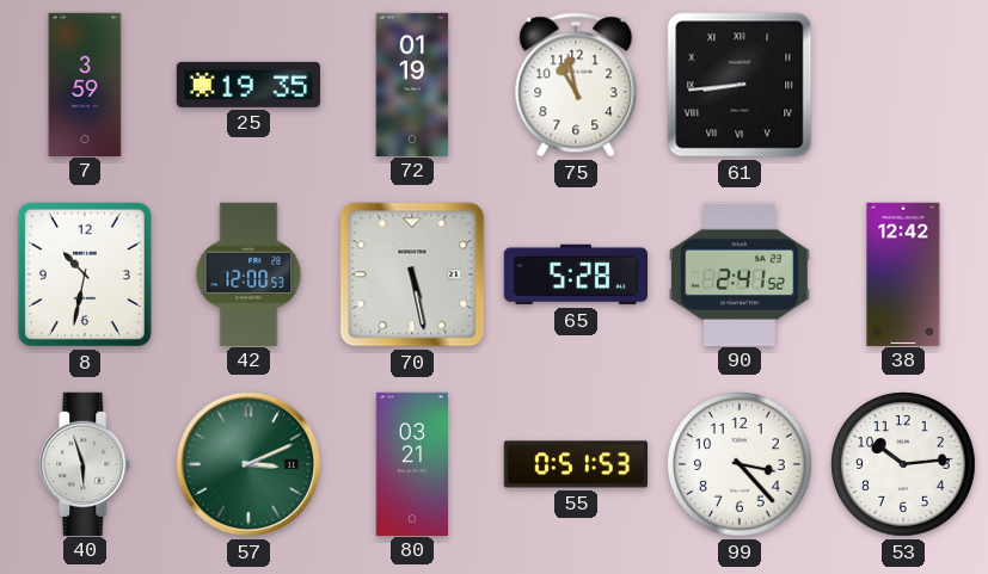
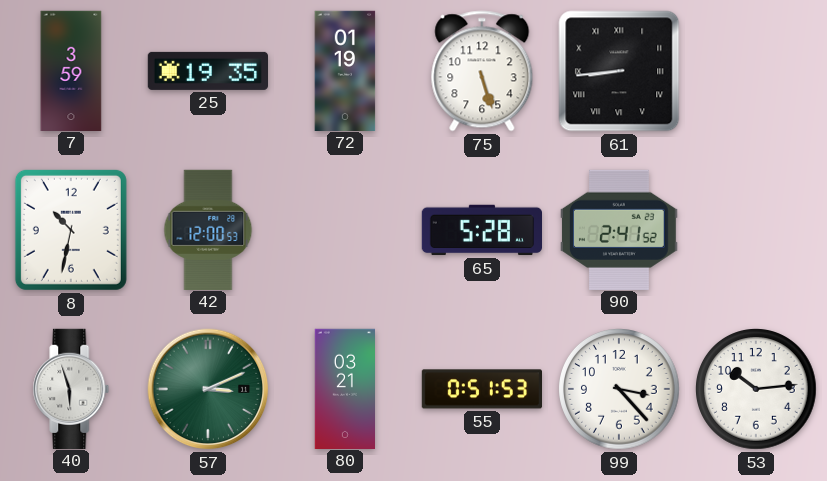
75: 10:58 -> 5:27 (482, 71)
70: 5:28 -> none (412, 274)
38: 12:42 -> none (903, 273)
